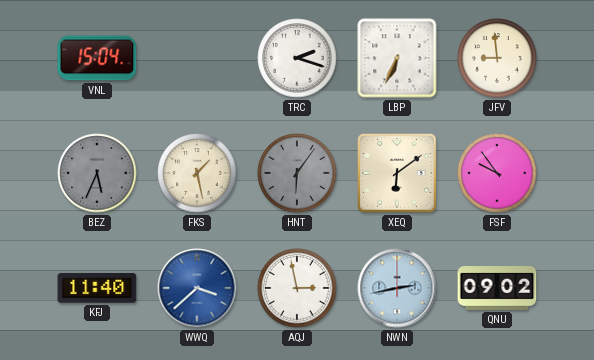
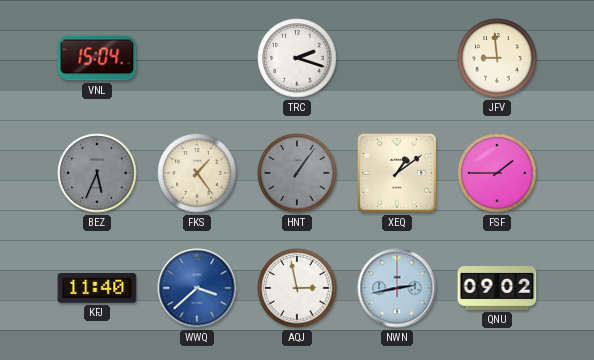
LBP: 6:34 -> none (397, 58)
FKS: 1:28 -> 1:24 (197, 173)
HNT: 6:06 -> 1:06 (297, 173)
XEQ: 6:09 -> 1:09 (398, 174)
FSF: 9:54 -> 1:45 (497, 173)
